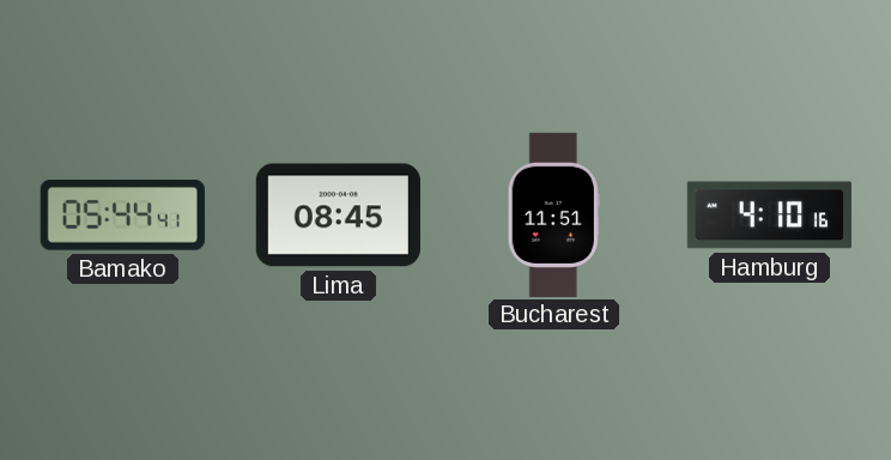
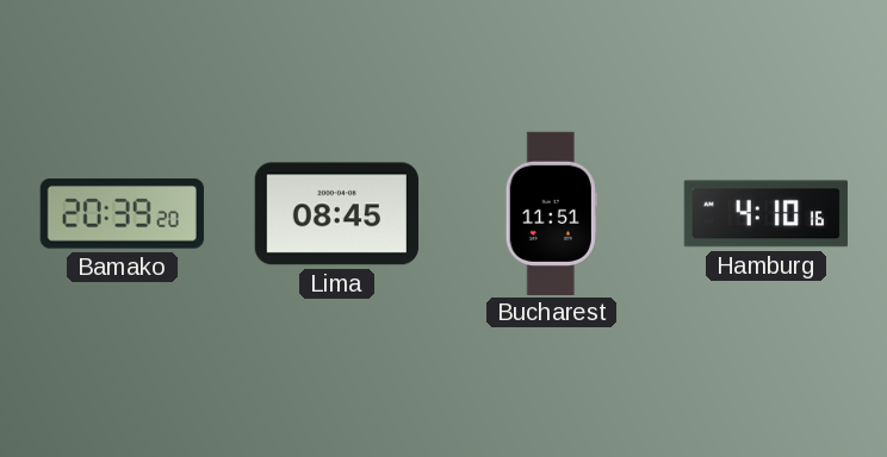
Bamako: 05:44 -> 20:39 (122, 213)
